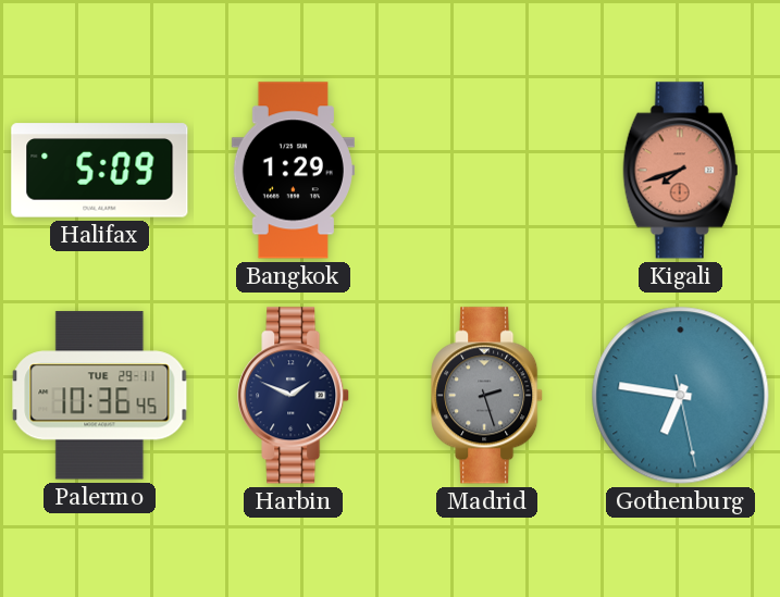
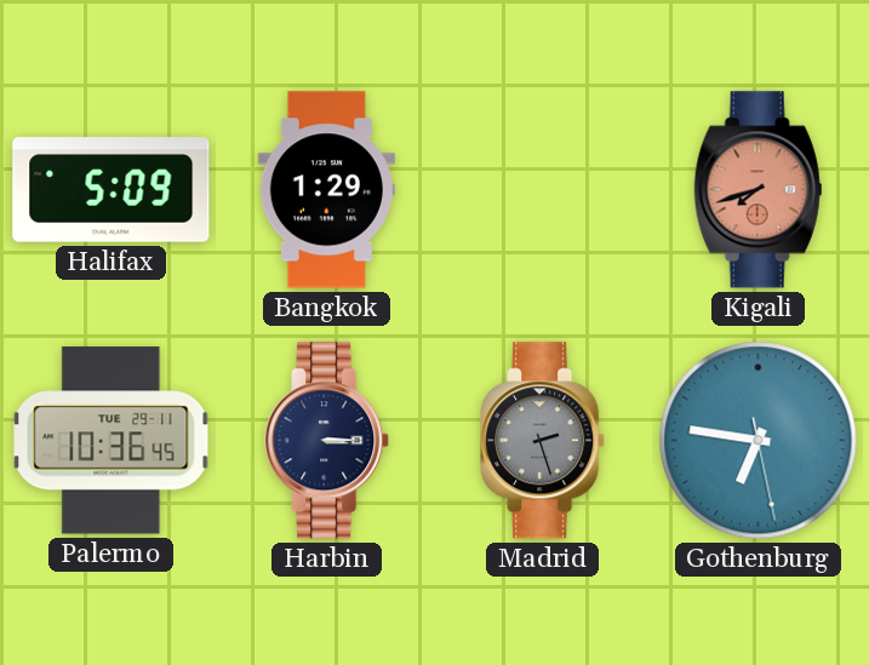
Harbin: 1:49 -> 3:15 (327, 441)
